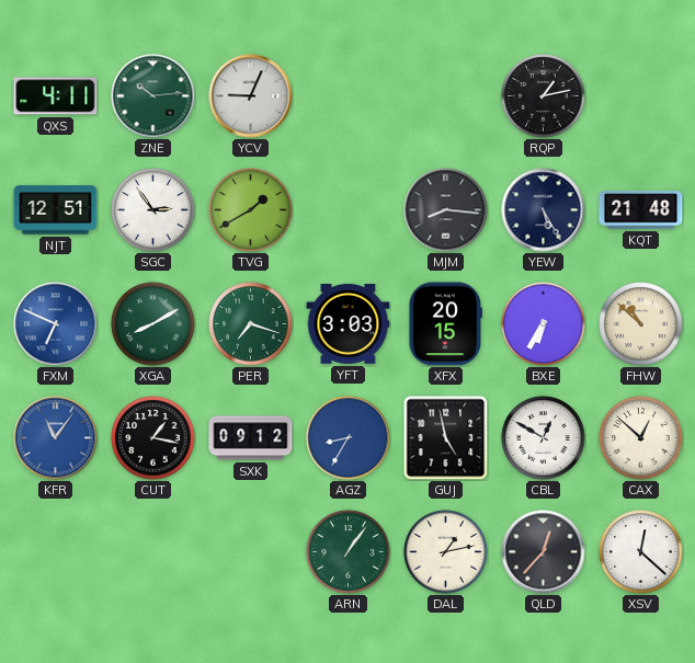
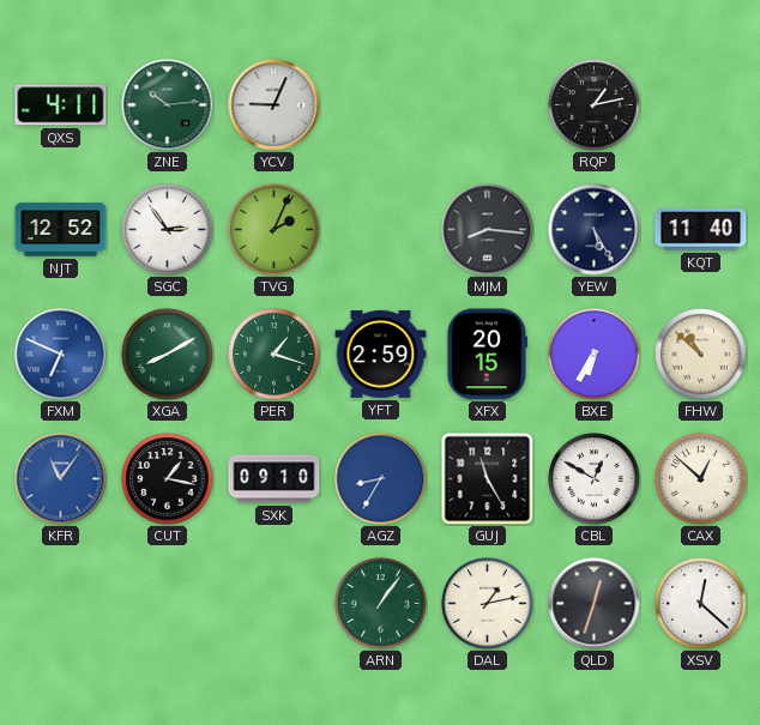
NJT: 12:51 -> 12:52 (61, 230)
TVG: 1:40 -> 2:04 (275, 230)
KQT: 21:48 -> 11:40 (701, 230)
PER: 7:18 -> 1:18 (275, 355)
YFT: 3:03 -> 2:59 (381, 354)
SXK: 09:12 -> 09:10 (275, 479)
GUJ: 4:58 -> 11:25 (487, 478)
QLD: 12:37 -> 12:33 (595, 604)
